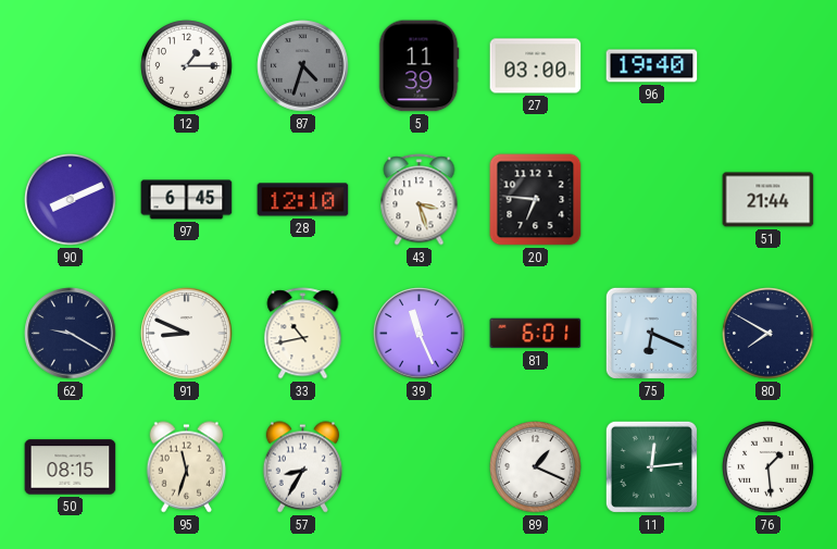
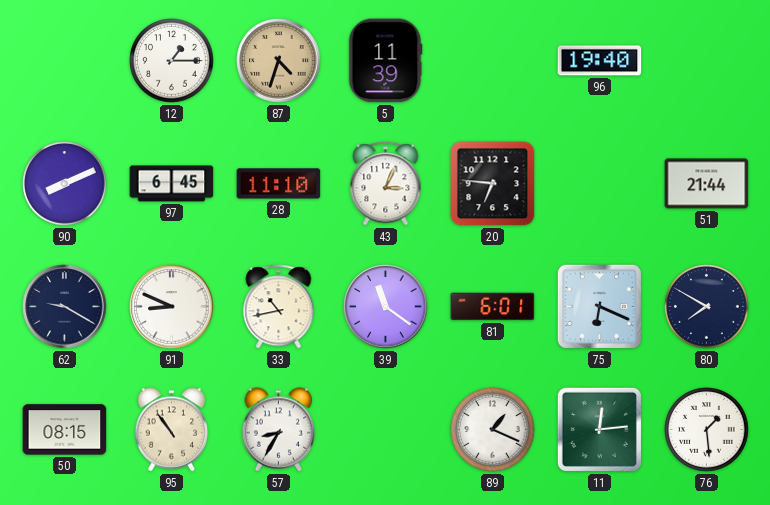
87 dial: grey -> champagne (279, 61)
27: 03:00 -> none (536, 66)
28: 12:10 -> 11:10 (279, 184)
43: 3:27 -> 3:04 (386, 184)
39: 11:26 -> 11:21 (386, 307)
95: 11:33 -> 10:54 (172, 430)
